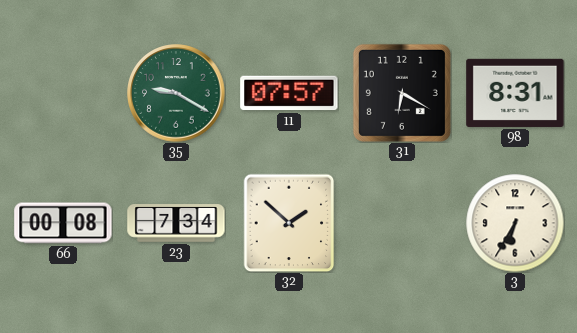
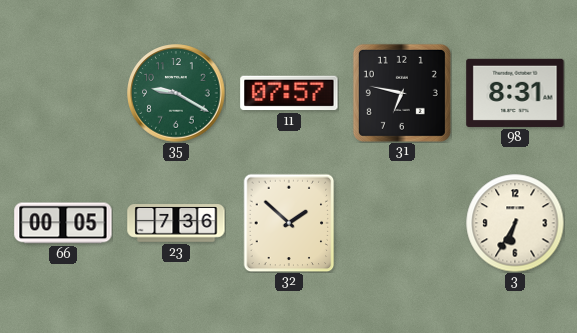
31: 6:20 -> 6:47 (402, 93)
66: 00:08 -> 00:05 (63, 223)
23: 7:34 -> 7:36 (176, 223)
